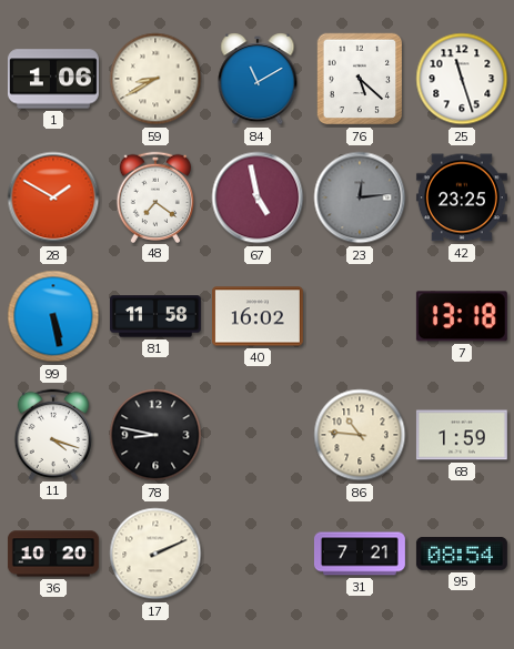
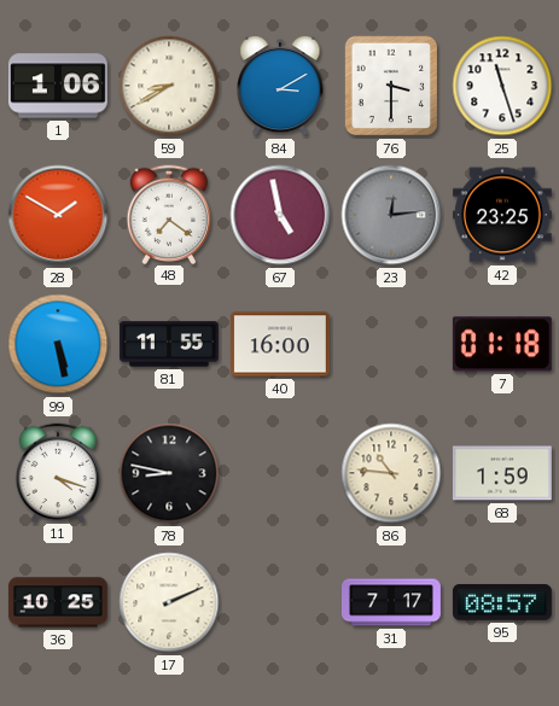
84: 11:10 -> 3:10 (280, 86)
76: 5:22 -> 3:30 (391, 86)
81: 11:58 -> 11:55 (169, 344)
40: 16:02 -> 16:00 (280, 344)
7: 13:18 -> 01:18 (502, 344)
36: 10:20 -> 10:25 (58, 602)
31: 7:21 -> 7:17 (391, 602)
95: 08:54 -> 08:57 (502, 602)
